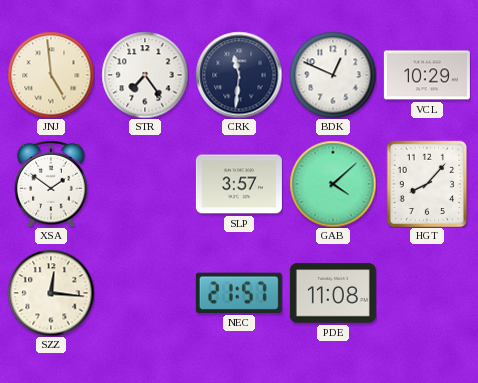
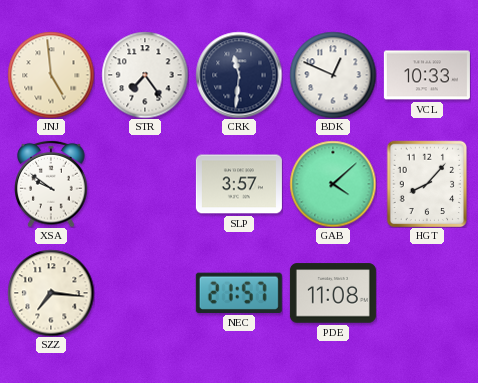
VCL: 10:29 -> 10:33 (427, 75)
XSA: 1:51 -> 9:51 (51, 184)
SZZ: 12:16 -> 7:16 (51, 293)
